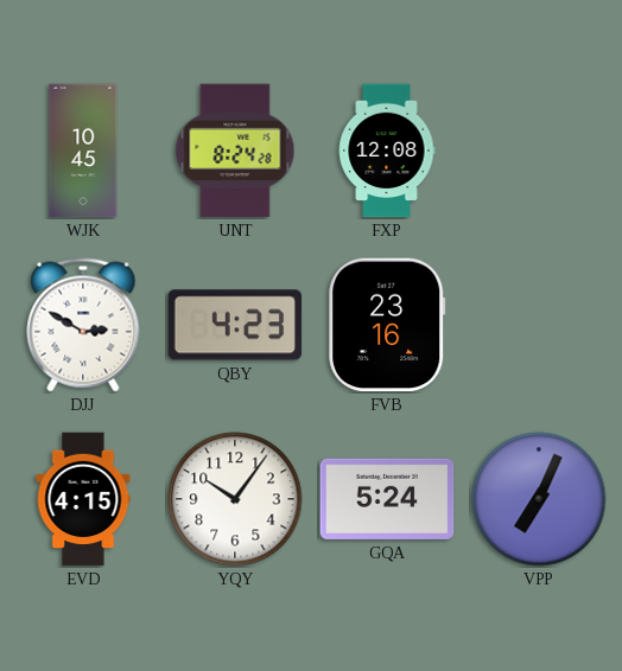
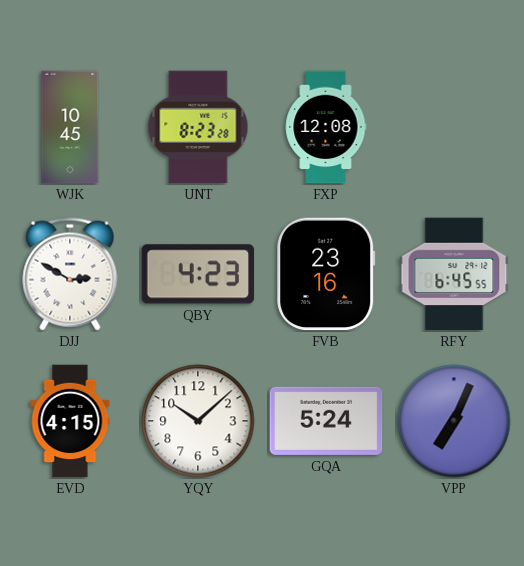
UNT: 8:24 -> 8:23 (198, 127)
RFY: none -> 6:45 (454, 274)
YQY: 10:06 -> 10:08 (198, 421)
